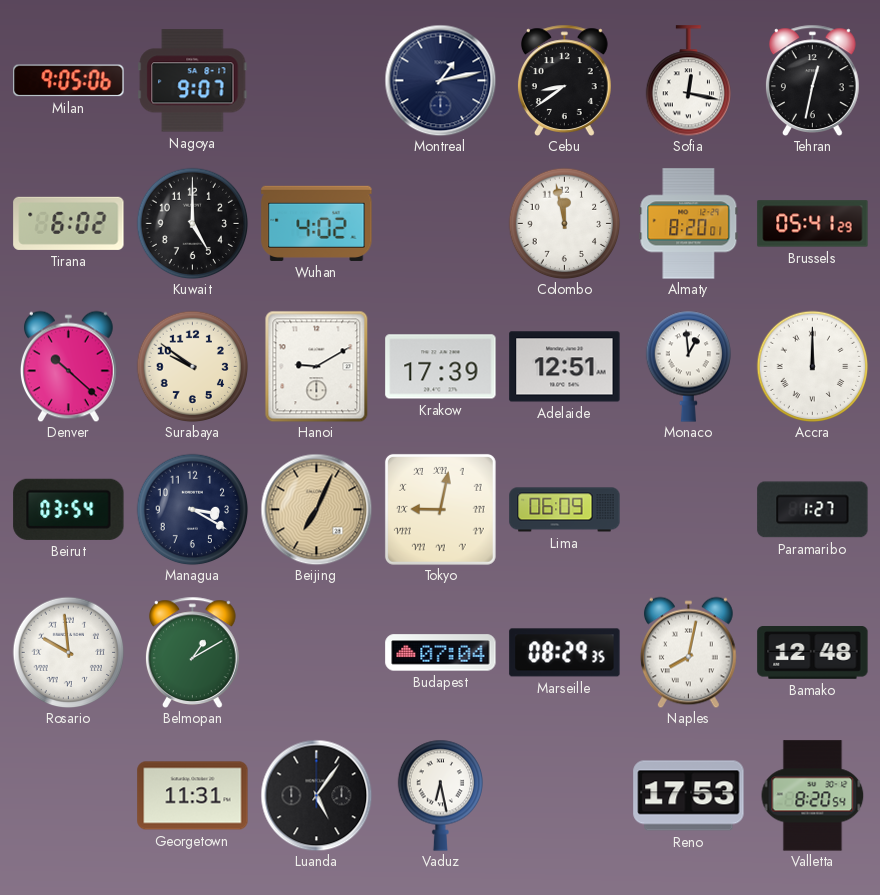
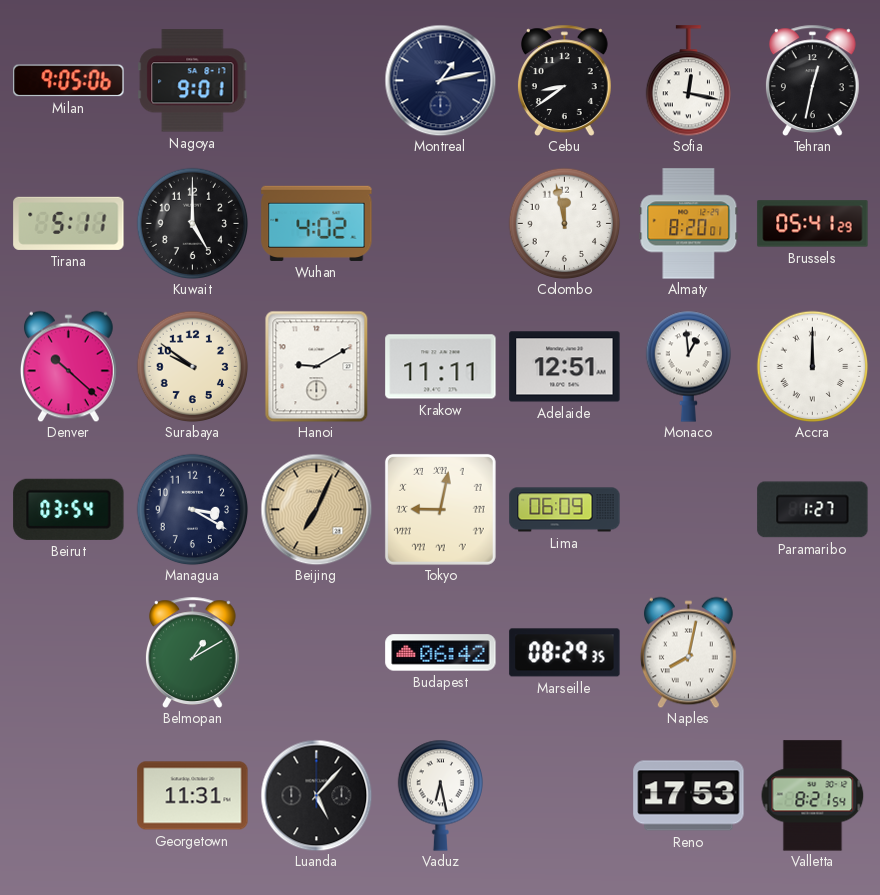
Nagoya: 9:07 -> 9:01 (193, 81)
Tirana: 6:02 -> 5:11 (69, 223)
Krakow: 17:39 -> 11:11 (441, 367)
Rosario: 9:59 -> none (68, 652)
Budapest: 07:04 -> 06:42 (441, 653)
Bamako: 12:48 -> none (813, 653)
Luanda: 5:06 -> 5:07 (316, 795)
Valletta: 8:20 -> 8:21 (813, 796)
